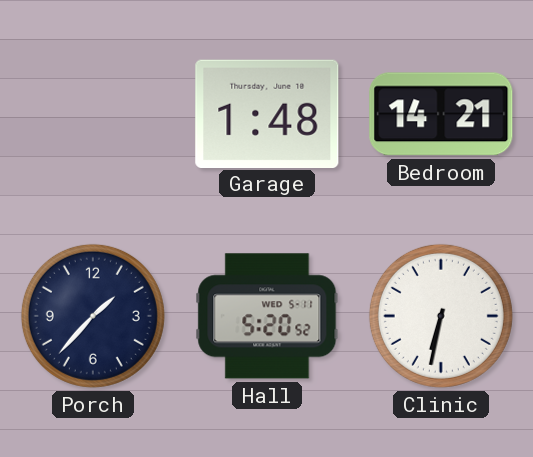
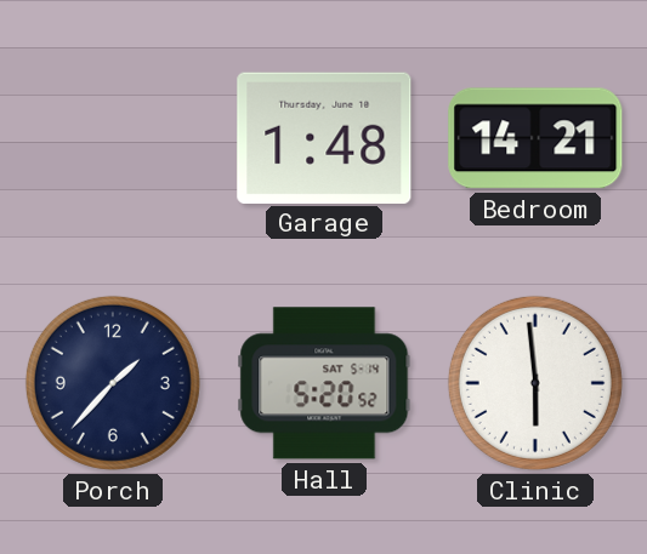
Hall date: WED 5-11 -> SAT 5-14 (324, 383)
Clinic: 6:32 -> 5:59 (535, 383)
